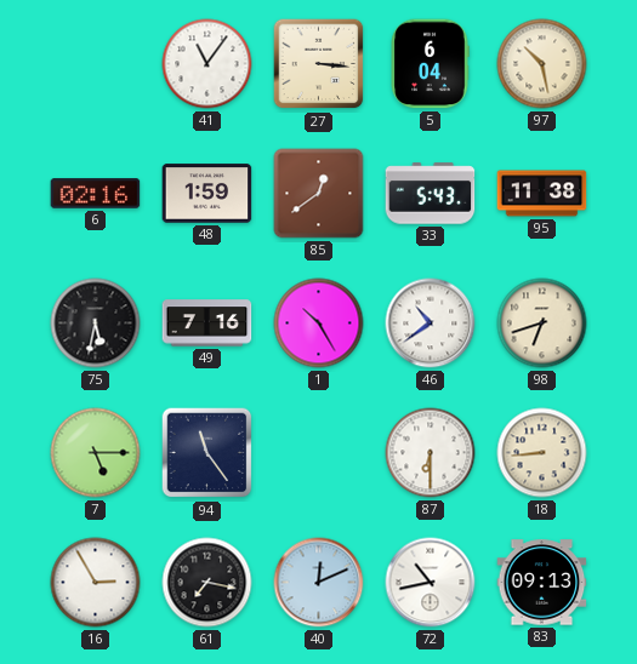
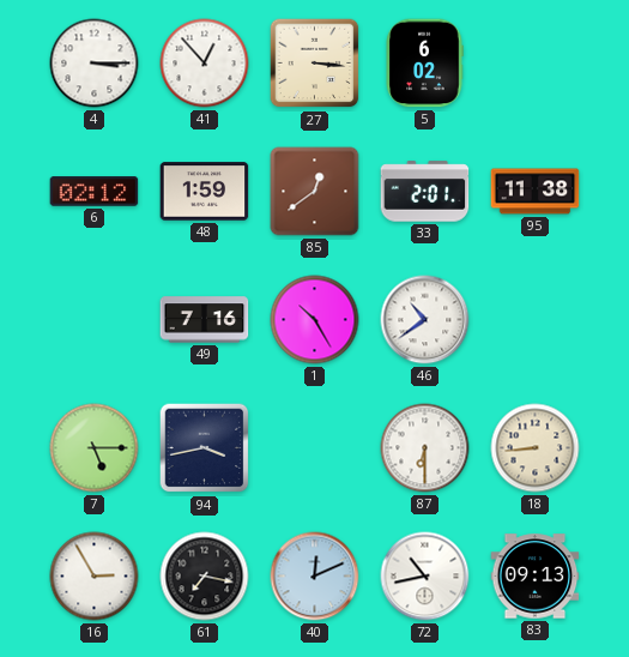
4: none -> 3:15 (95, 64)
41: 11:06 -> 12:53 (205, 64)
5: 6:04 -> 6:02 (424, 64)
97: 10:28 -> none (542, 64)
6: 02:16 -> 02:12 (95, 192)
33: 5:43 -> 2:01 (425, 192)
75: 5:32 -> none (96, 324)
98: 6:42 -> none (542, 324)
94: 11:24 -> 3:43 (205, 448)
